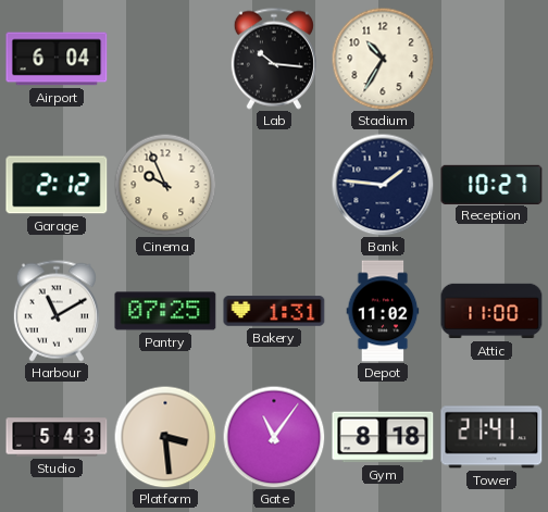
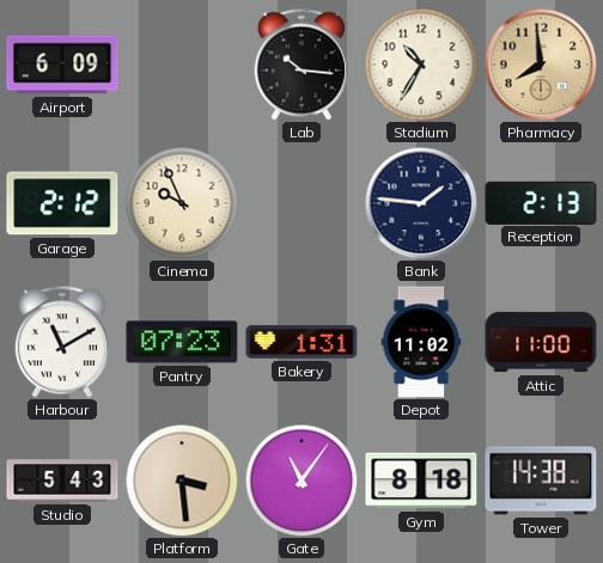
Airport: 6:04 -> 6:09 (62, 65)
Pharmacy: none -> 7:59 (541, 65)
Reception: 10:27 -> 2:13 (541, 202)
Pantry: 07:25 -> 07:23 (182, 342)
Tower: 21:41 -> 14:38 (541, 481)
